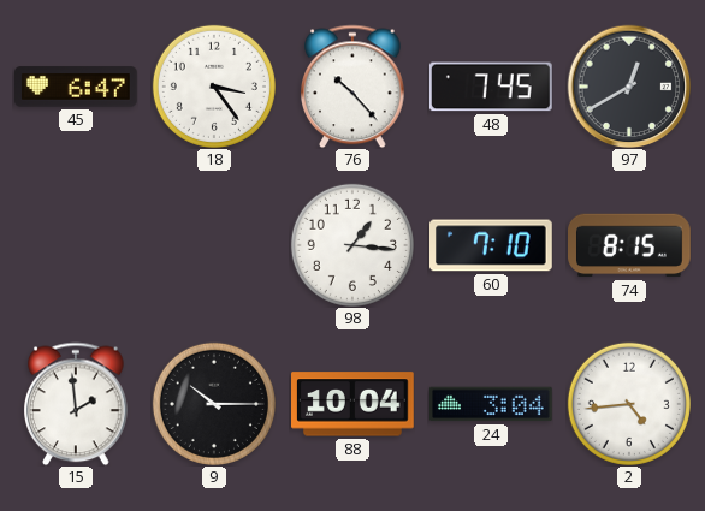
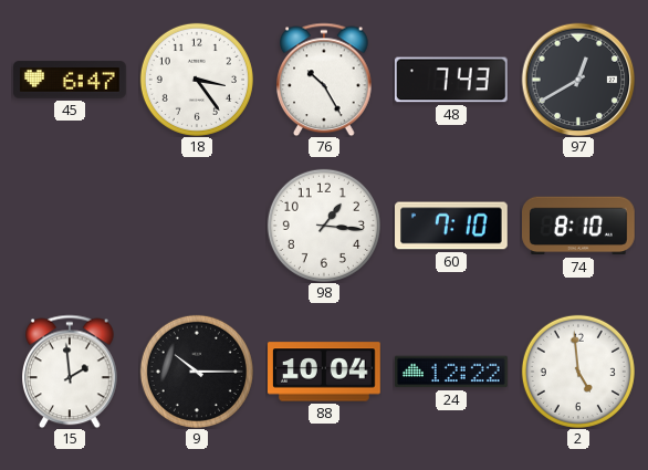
76: 10:23 -> 10:25 (325, 80)
48: 7:45 -> 7:43 (451, 80)
74: 8:15 -> 8:10 (579, 226)
24: 3:04 -> 12:22 (452, 372)
2: 4:44 -> 4:59 (578, 372)
